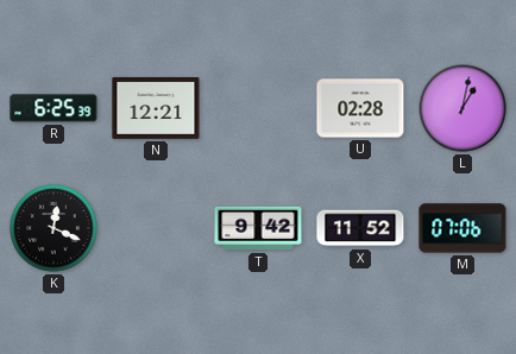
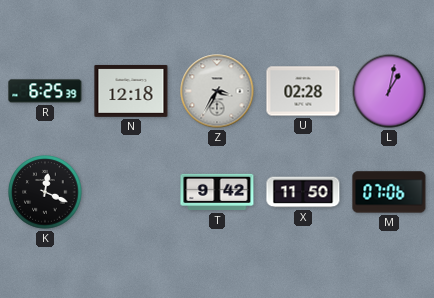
N: 12:21 -> 12:18 (131, 91)
Z: none -> 3:35 (217, 91)
X: 11:52 -> 11:50 (303, 192)
